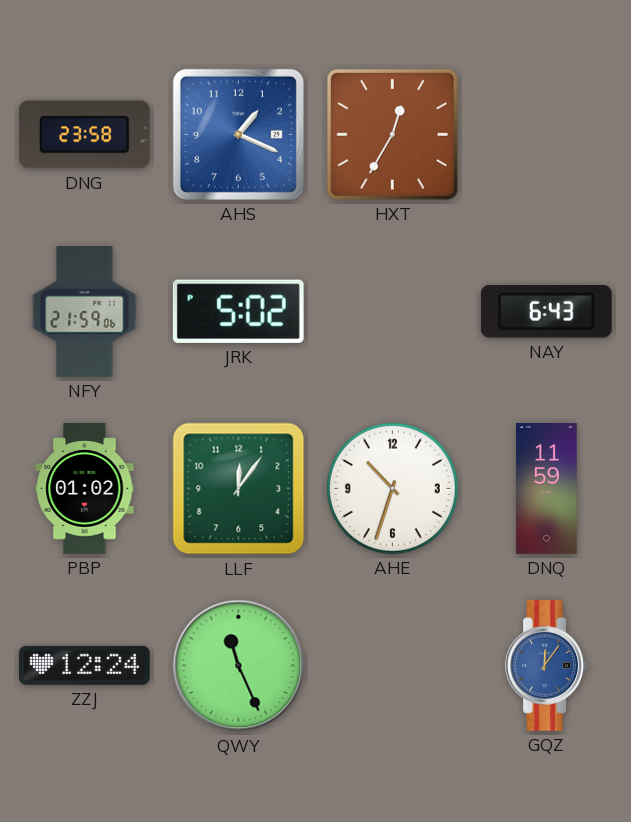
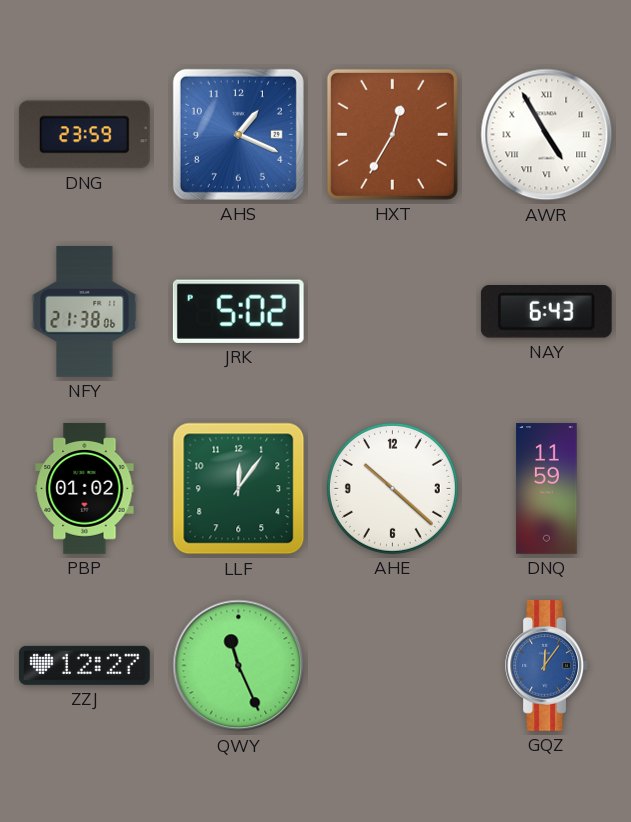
DNG: 23:58 -> 23:59 (84, 135)
AWR: none -> 4:55 (547, 135)
NFY: 21:59 -> 21:38 (85, 312)
AHE: 10:33 -> 10:22 (392, 488)
ZZJ: 12:24 -> 12:27 (84, 665)
